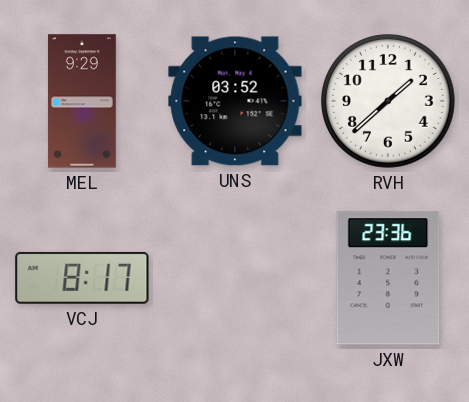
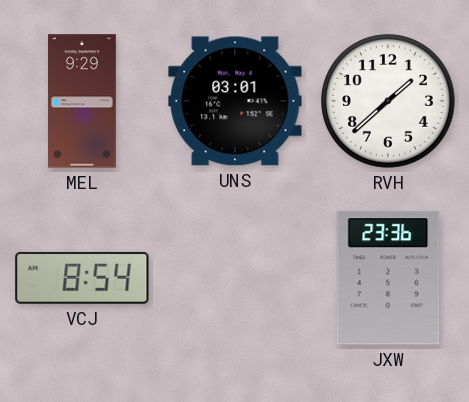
UNS: 03:52 -> 03:01 (235, 101)
VCJ: 8:17 -> 8:54 (82, 278)
